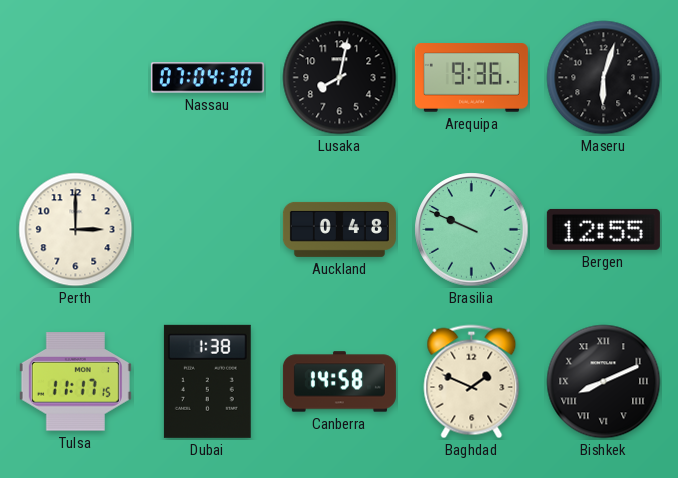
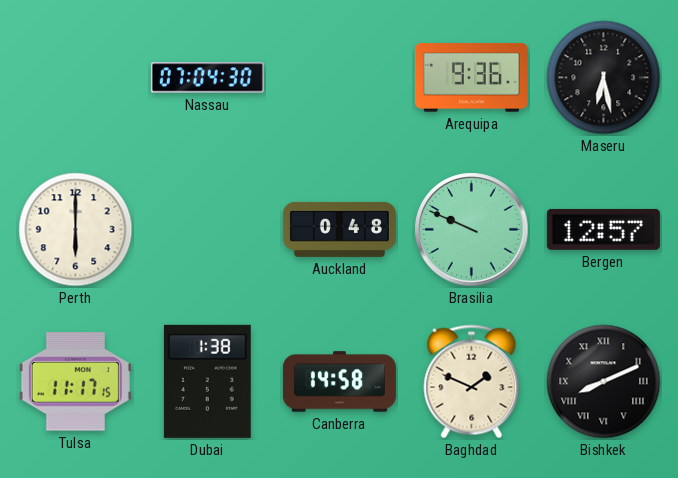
Lusaka: 8:02 -> none (340, 78)
Maseru: 6:03 -> 6:28 (604, 78)
Perth: 3:00 -> 6:00 (76, 230)
Bergen: 12:55 -> 12:57 (603, 229)
